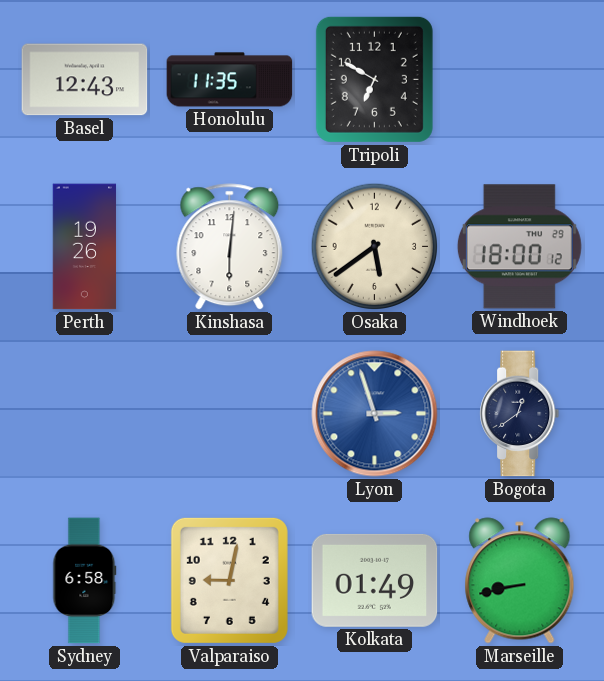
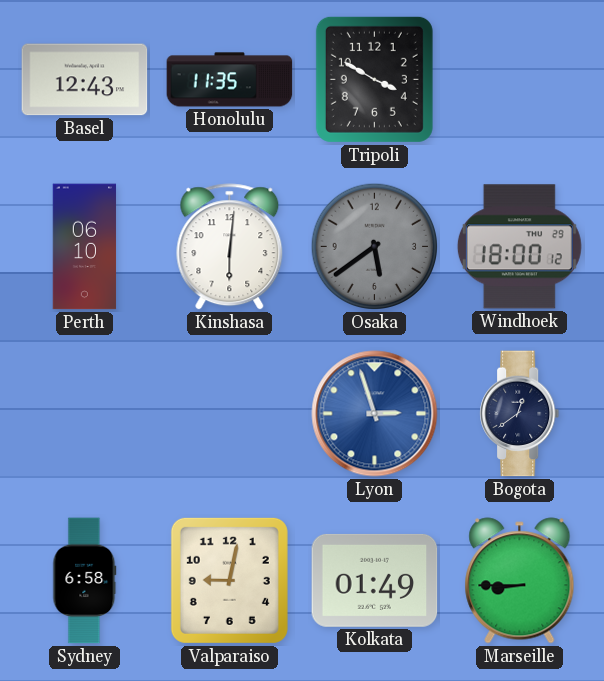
Tripoli: 6:50 -> 3:50 (374, 79)
Perth: 19:26 -> 06:10 (85, 247)
Osaka dial: cream -> grey (375, 247)
Marseille: 8:43 -> 8:45 (520, 581)
